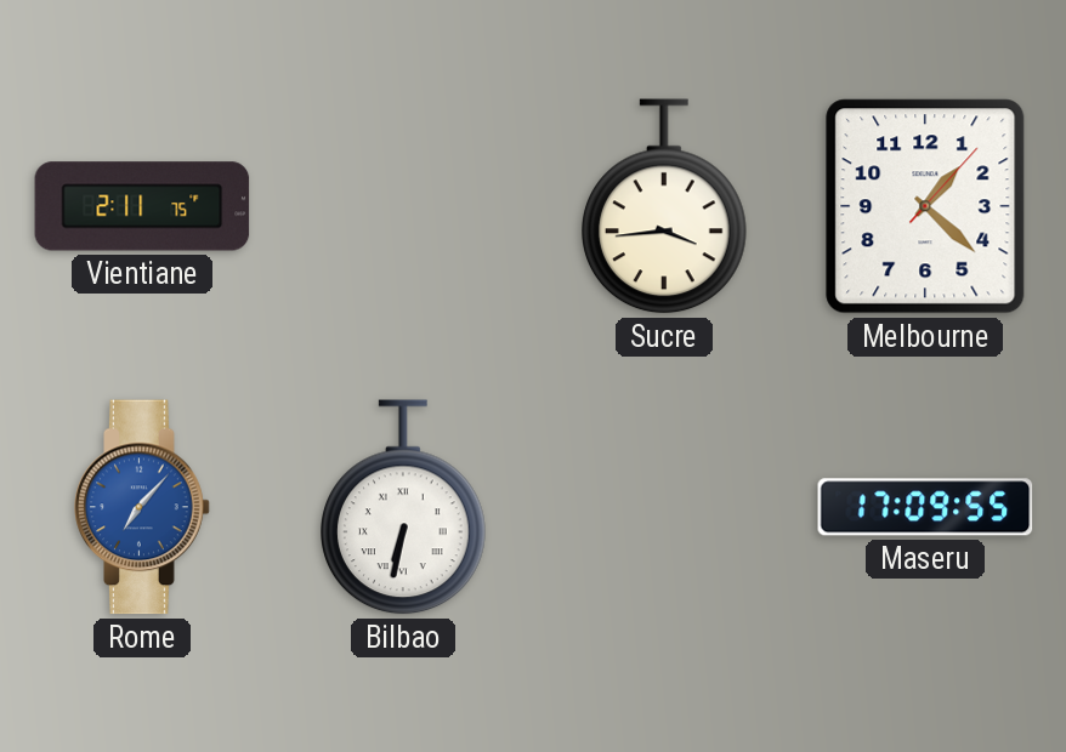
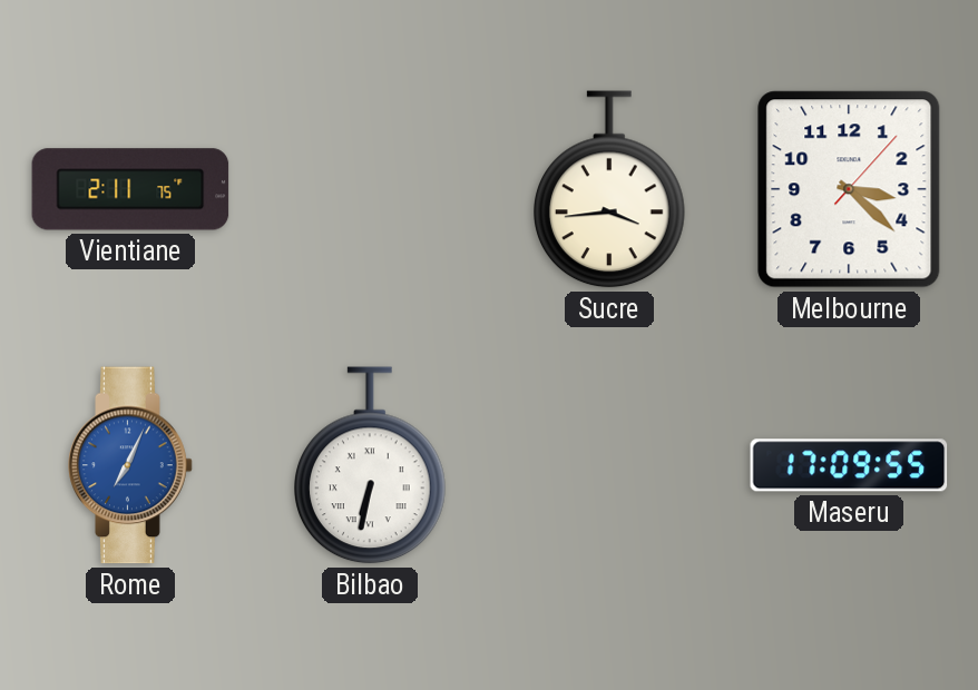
Melbourne: 1:22 -> 3:22 (849, 189)
Rome: 7:07 -> 7:04 (130, 465)
